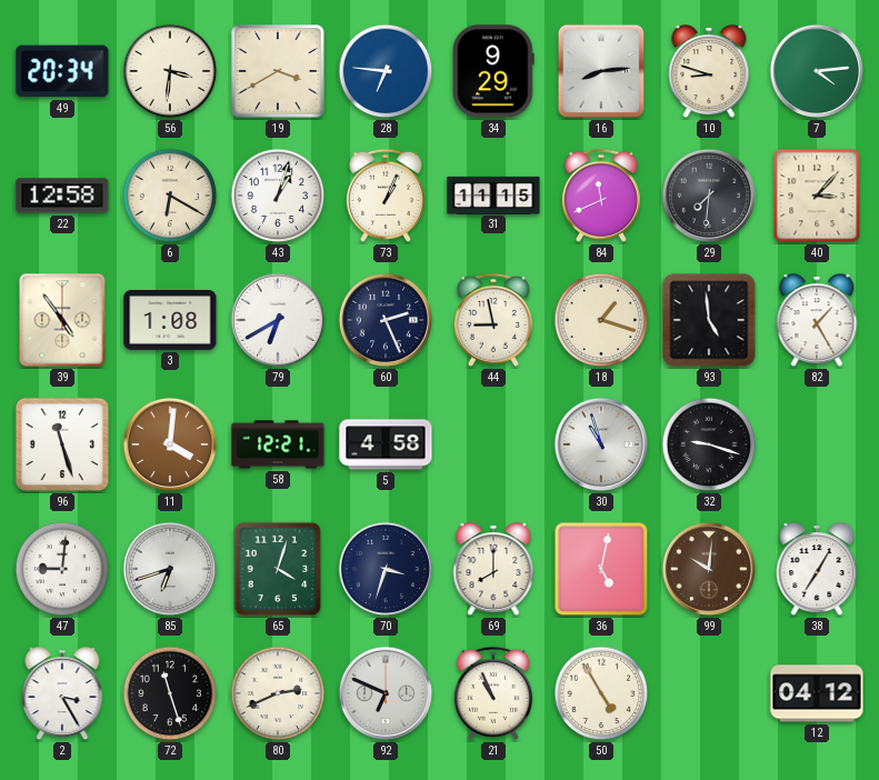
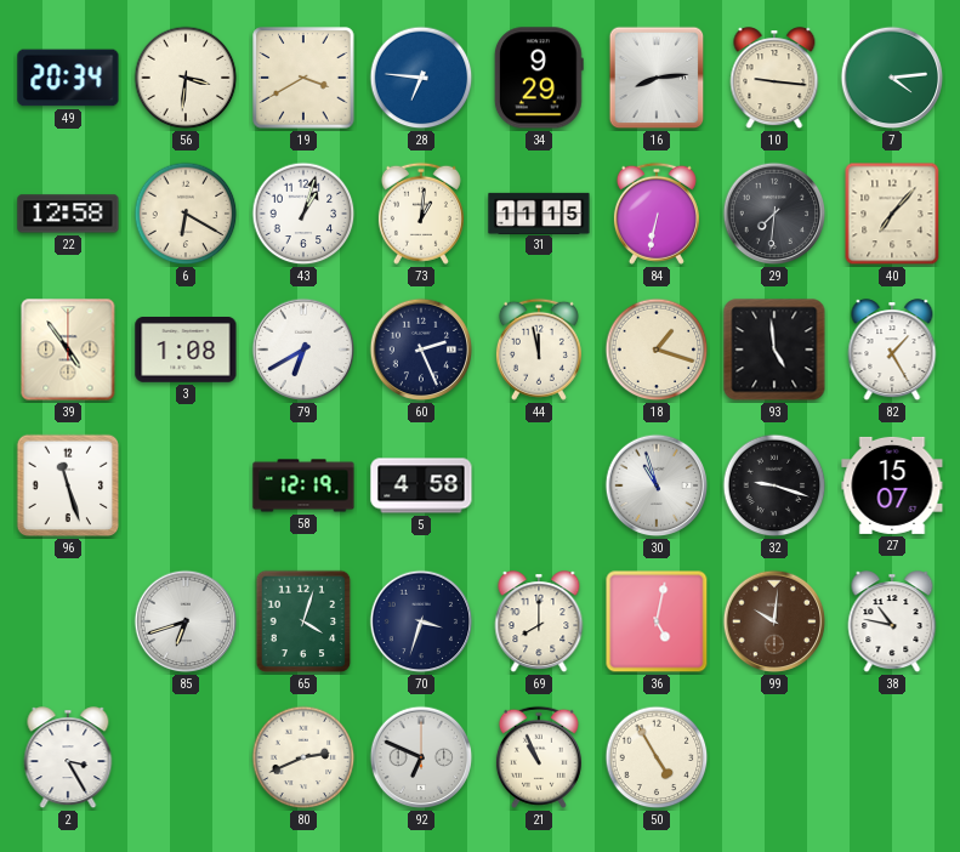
10: 8:48 -> 9:16 (774, 79)
73: 1:04 -> 1:01 (421, 214)
84: 11:41 -> 6:32 (657, 214)
40: 3:07 -> 7:07 (892, 214)
44: 8:58 -> 11:58 (539, 350)
11: 4:01 -> none (170, 444)
58: 12:21 -> 12:19 (303, 485)
27: none -> 15:07 (892, 485)
47: 9:01 -> none (62, 569)
38: 7:05 -> 10:47 (892, 623)
72: 11:27 -> none (170, 693)
12: 04:12 -> none (817, 693)
